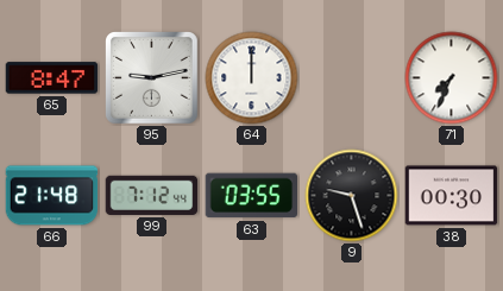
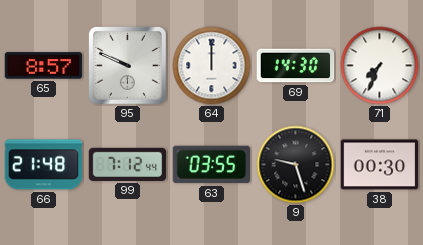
65: 8:47 -> 8:57 (44, 66)
95: 9:13 -> 9:49 (128, 66)
69: none -> 14:30 (296, 66)
